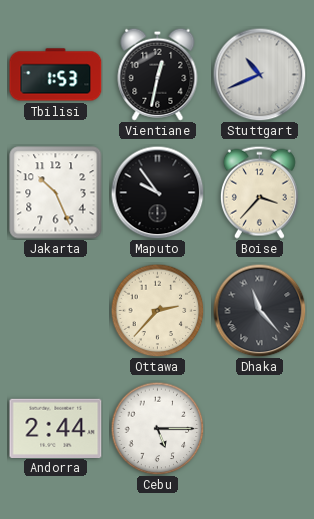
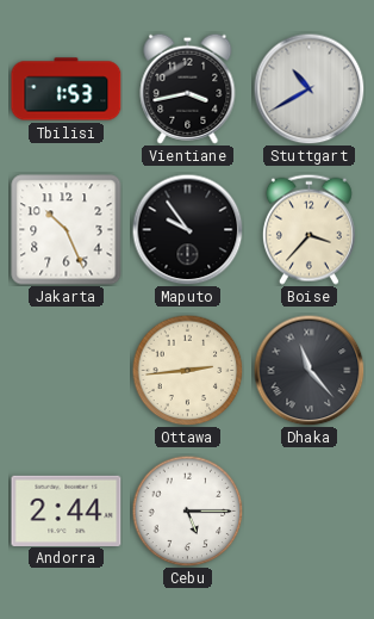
Vientiane: 12:32 -> 3:43 (188, 88)
Stuttgart: 10:41 -> 10:40 (308, 88)
Ottawa: 2:37 -> 2:44 (187, 370)
